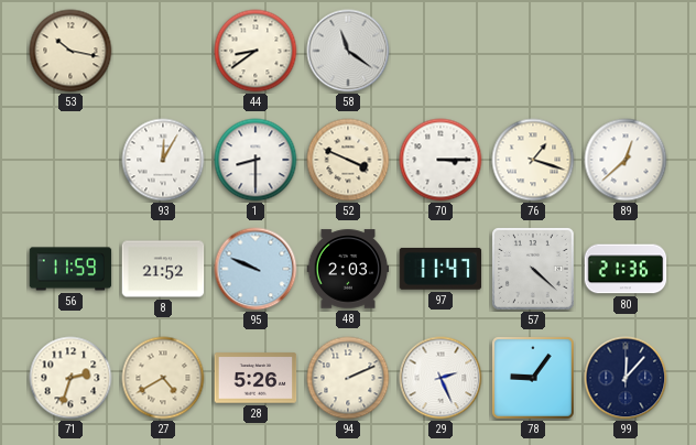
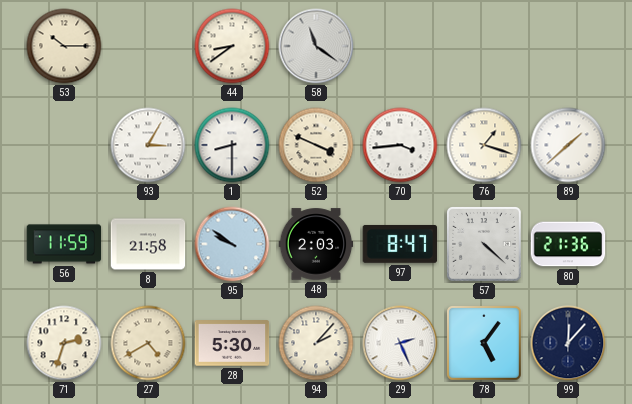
53: 10:17 -> 10:15 (64, 46)
93: 12:05 -> 3:05 (148, 145)
70: 3:15 -> 3:44 (400, 145)
89: 12:38 -> 1:38 (568, 145)
8: 21:52 -> 21:58 (148, 244)
95: 9:49 -> 9:51 (232, 244)
97: 11:47 -> 8:47 (400, 244)
28: 5:26 -> 5:30 (232, 343)
94: 2:11 -> 2:07 (316, 343)
78: 9:06 -> 5:06 (485, 344)
